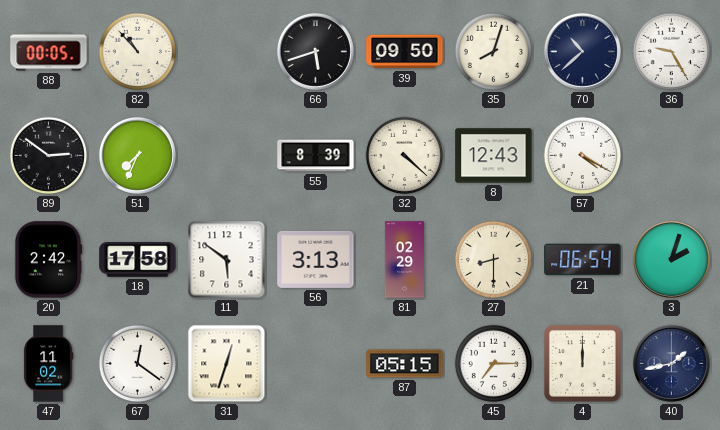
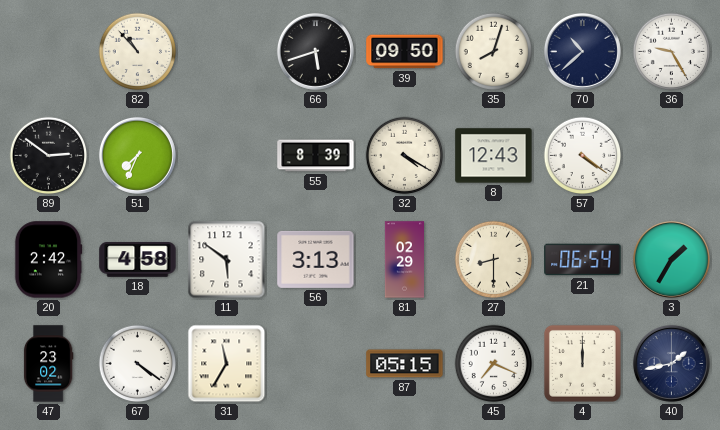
88: 00:05 -> none (49, 52)
32: 4:22 -> 4:20 (405, 156)
57: 4:20 -> 4:21 (583, 156)
18: 17:58 -> 4:58 (138, 260)
3: 2:03 -> 1:35 (671, 259)
47: 11:02 -> 23:02 (48, 364)
67: 12:21 -> 4:21 (138, 364)
31: 12:33 -> 11:35 (227, 364)
45: 7:15 -> 7:19 (494, 364)
